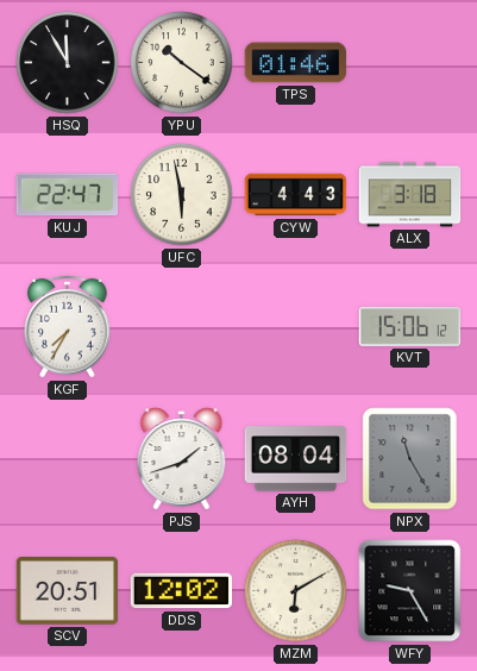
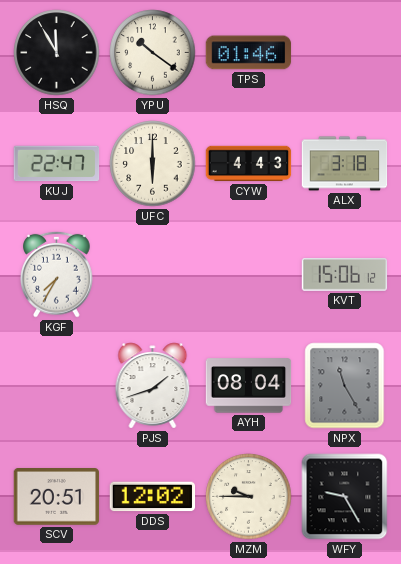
UFC: 5:58 -> 6:00 (153, 164)
MZM: 6:10 -> 9:45 (249, 497)
